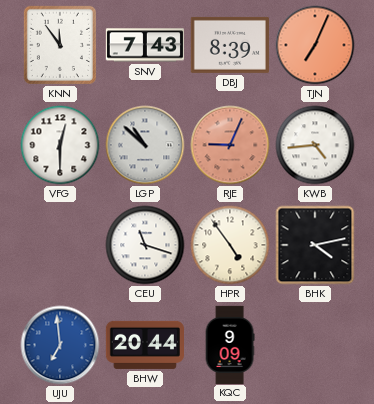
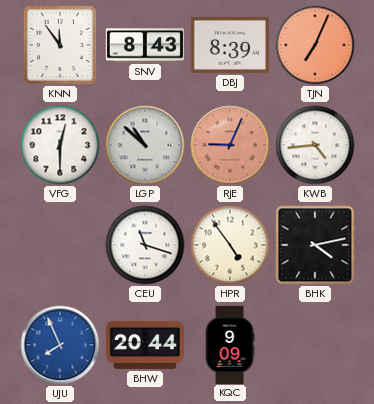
SNV: 7:43 -> 8:43 (145, 45)
UJU: 6:59 -> 7:56 (60, 345)
